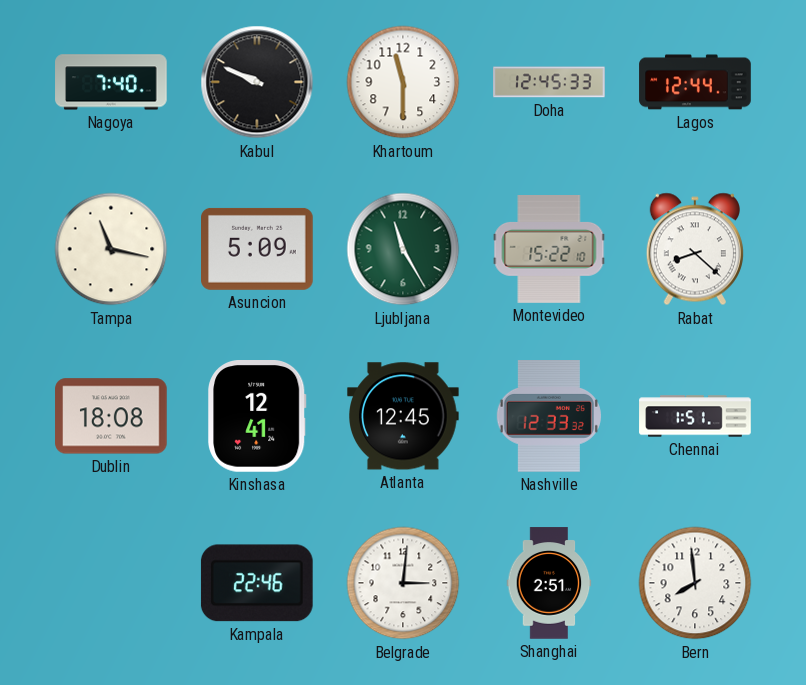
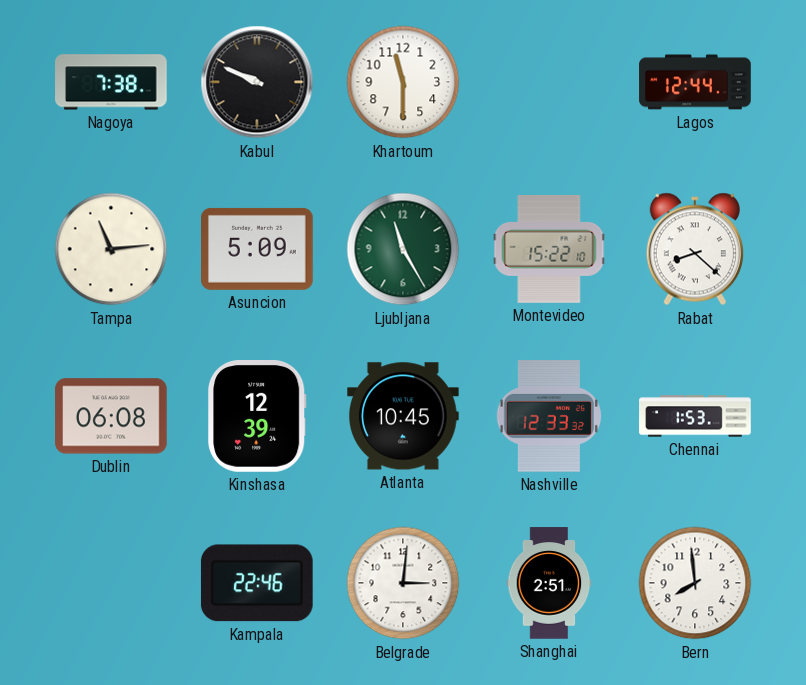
Nagoya: 7:40 -> 7:38 (111, 82)
Doha: 12:45 -> none (549, 82)
Tampa: 11:17 -> 11:14 (111, 249)
Dublin: 18:08 -> 06:08 (111, 416)
Kinshasa: 12:41 -> 12:39 (258, 417)
Atlanta: 12:45 -> 10:45 (404, 416)
Chennai: 1:51 -> 1:53 (695, 416)
